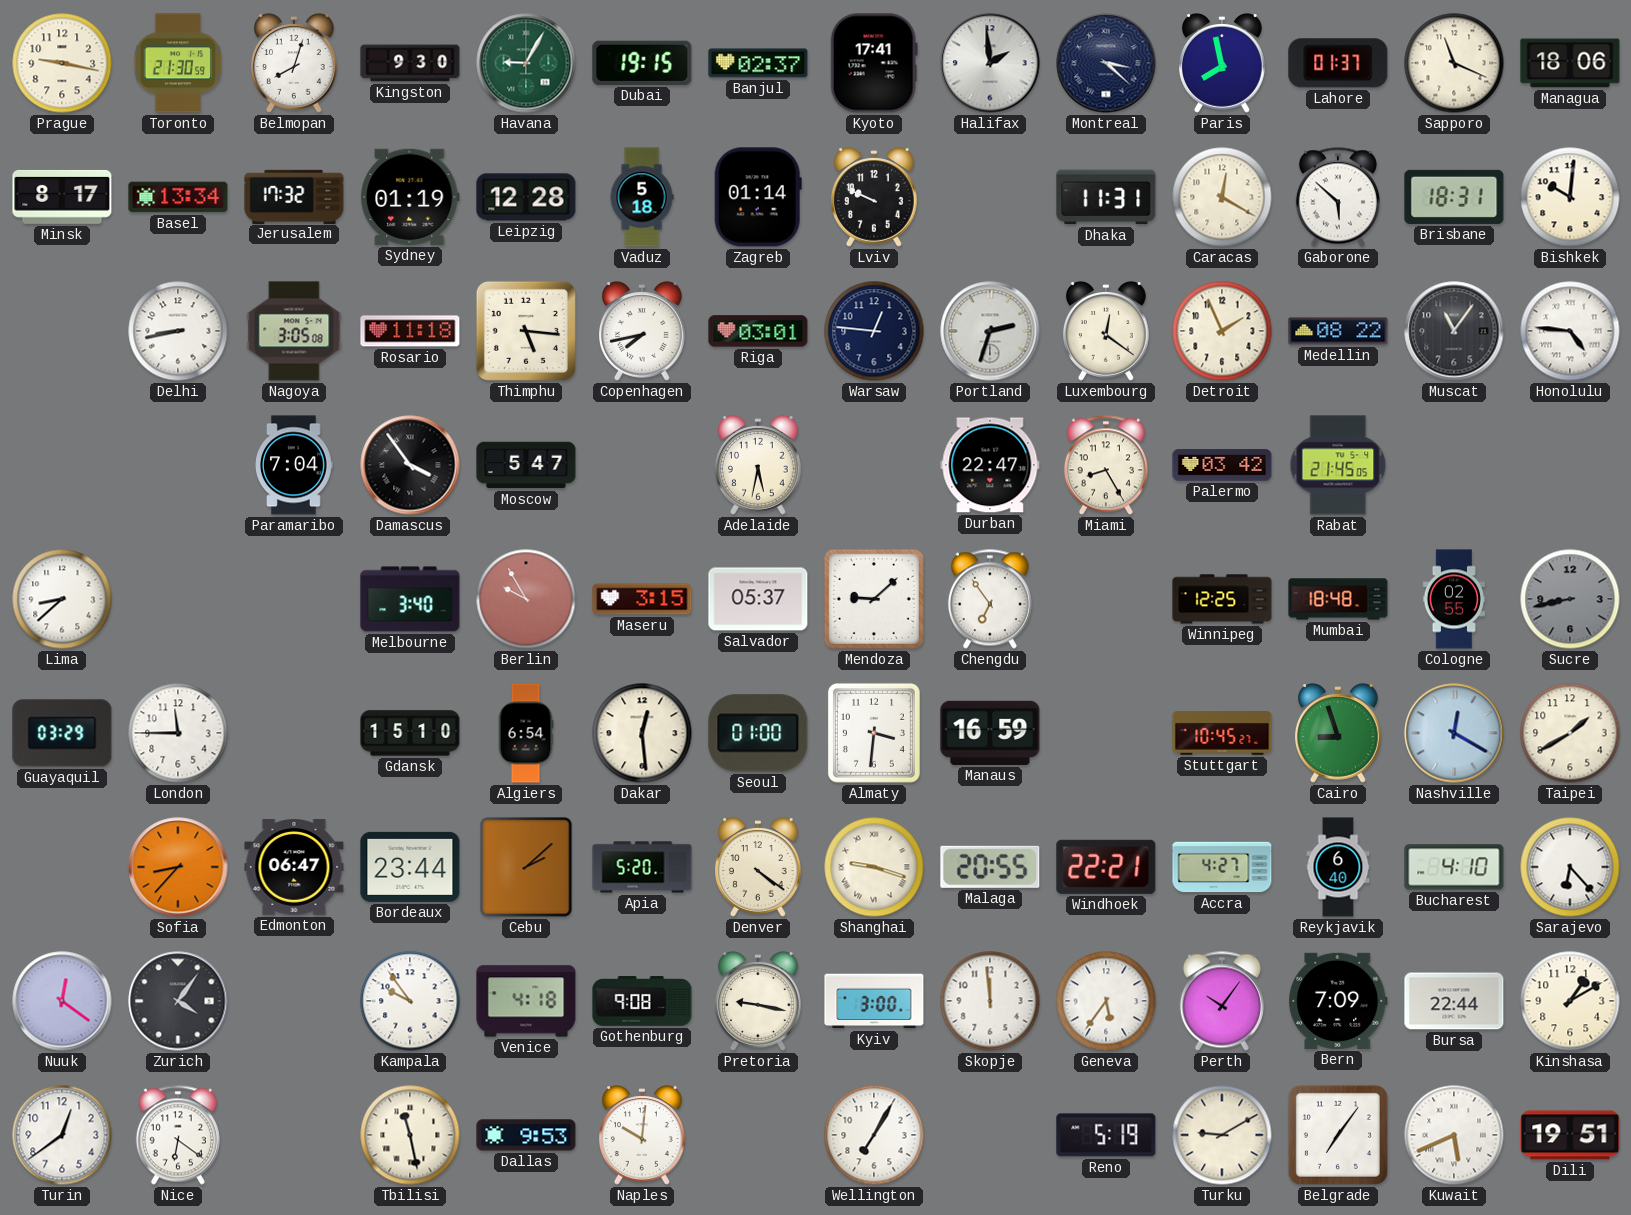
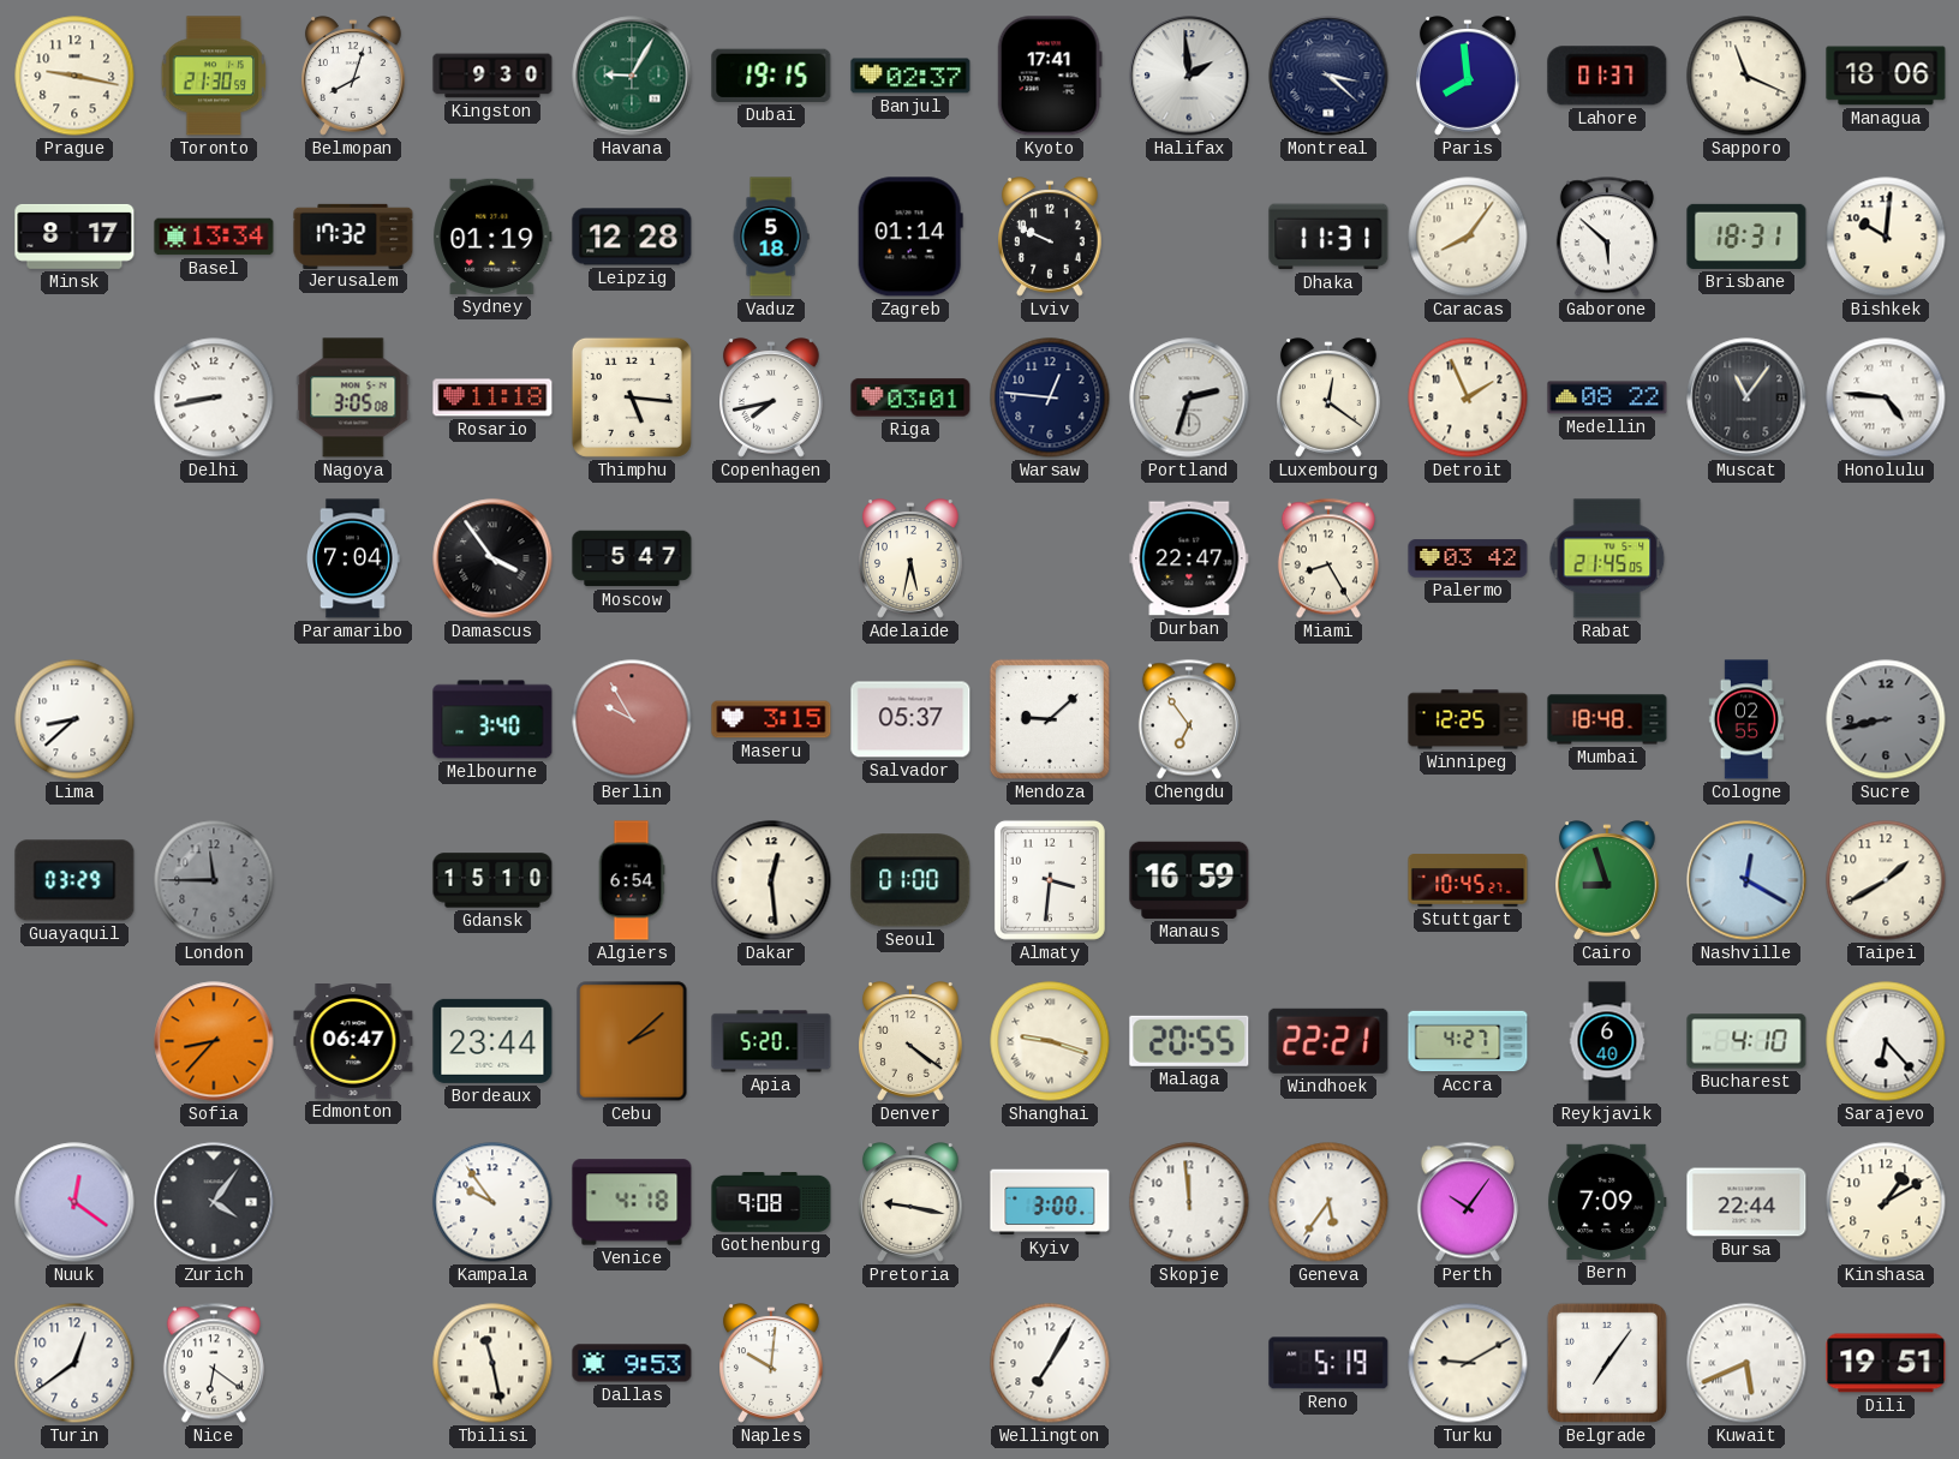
Paris: 7:58 -> 7:59 (1469, 76)
Caracas: 12:20 -> 8:06 (1468, 237)
London dial: white -> grey (214, 880)
